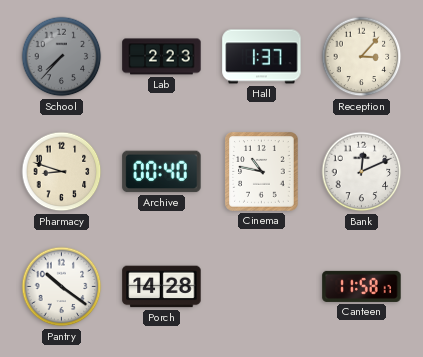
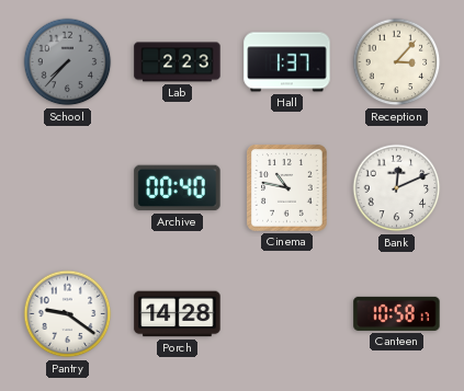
Pharmacy: 8:48 -> none (62, 172)
Pantry: 10:21 -> 9:21 (68, 314)
Canteen: 11:58 -> 10:58 (397, 313)
